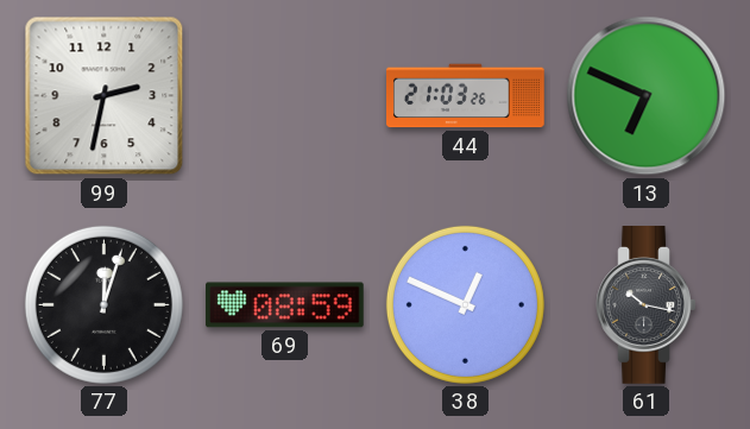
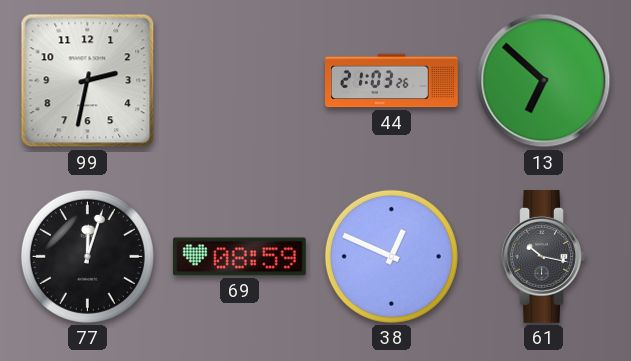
13: 6:49 -> 6:52 (544, 81)
